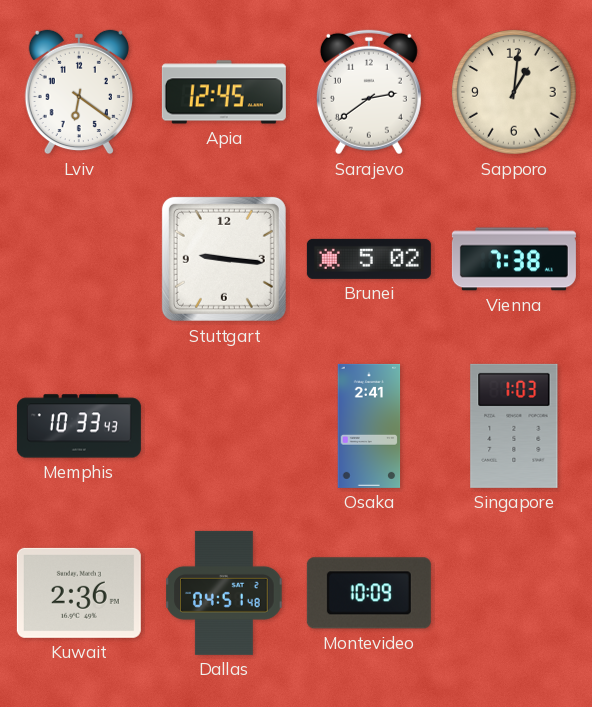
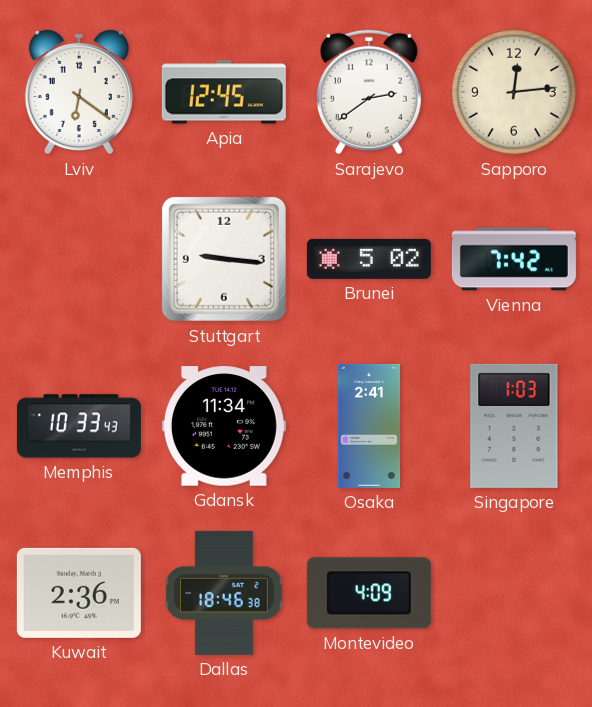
Sapporo: 1:01 -> 12:14 (514, 92)
Vienna: 7:38 -> 7:42 (514, 259)
Gdansk: none -> 11:34 (224, 426)
Dallas: 04:51 -> 18:46 (224, 593)
Montevideo: 10:09 -> 4:09 (369, 593)
